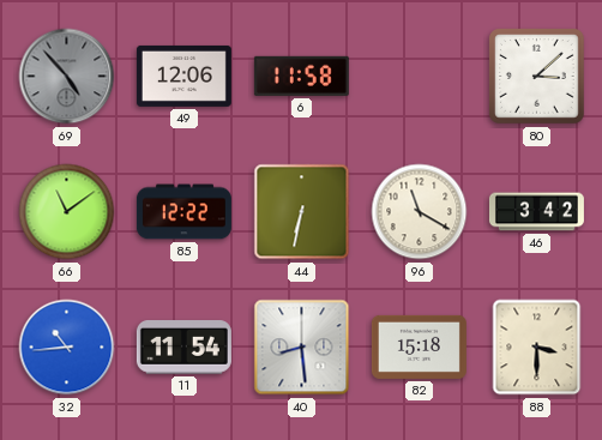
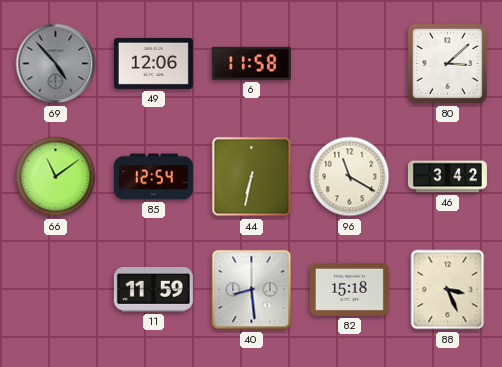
85: 12:22 -> 12:54 (153, 177)
32: 10:44 -> none (67, 348)
11: 11:54 -> 11:59 (153, 290)
88: 3:30 -> 3:26 (448, 290)
